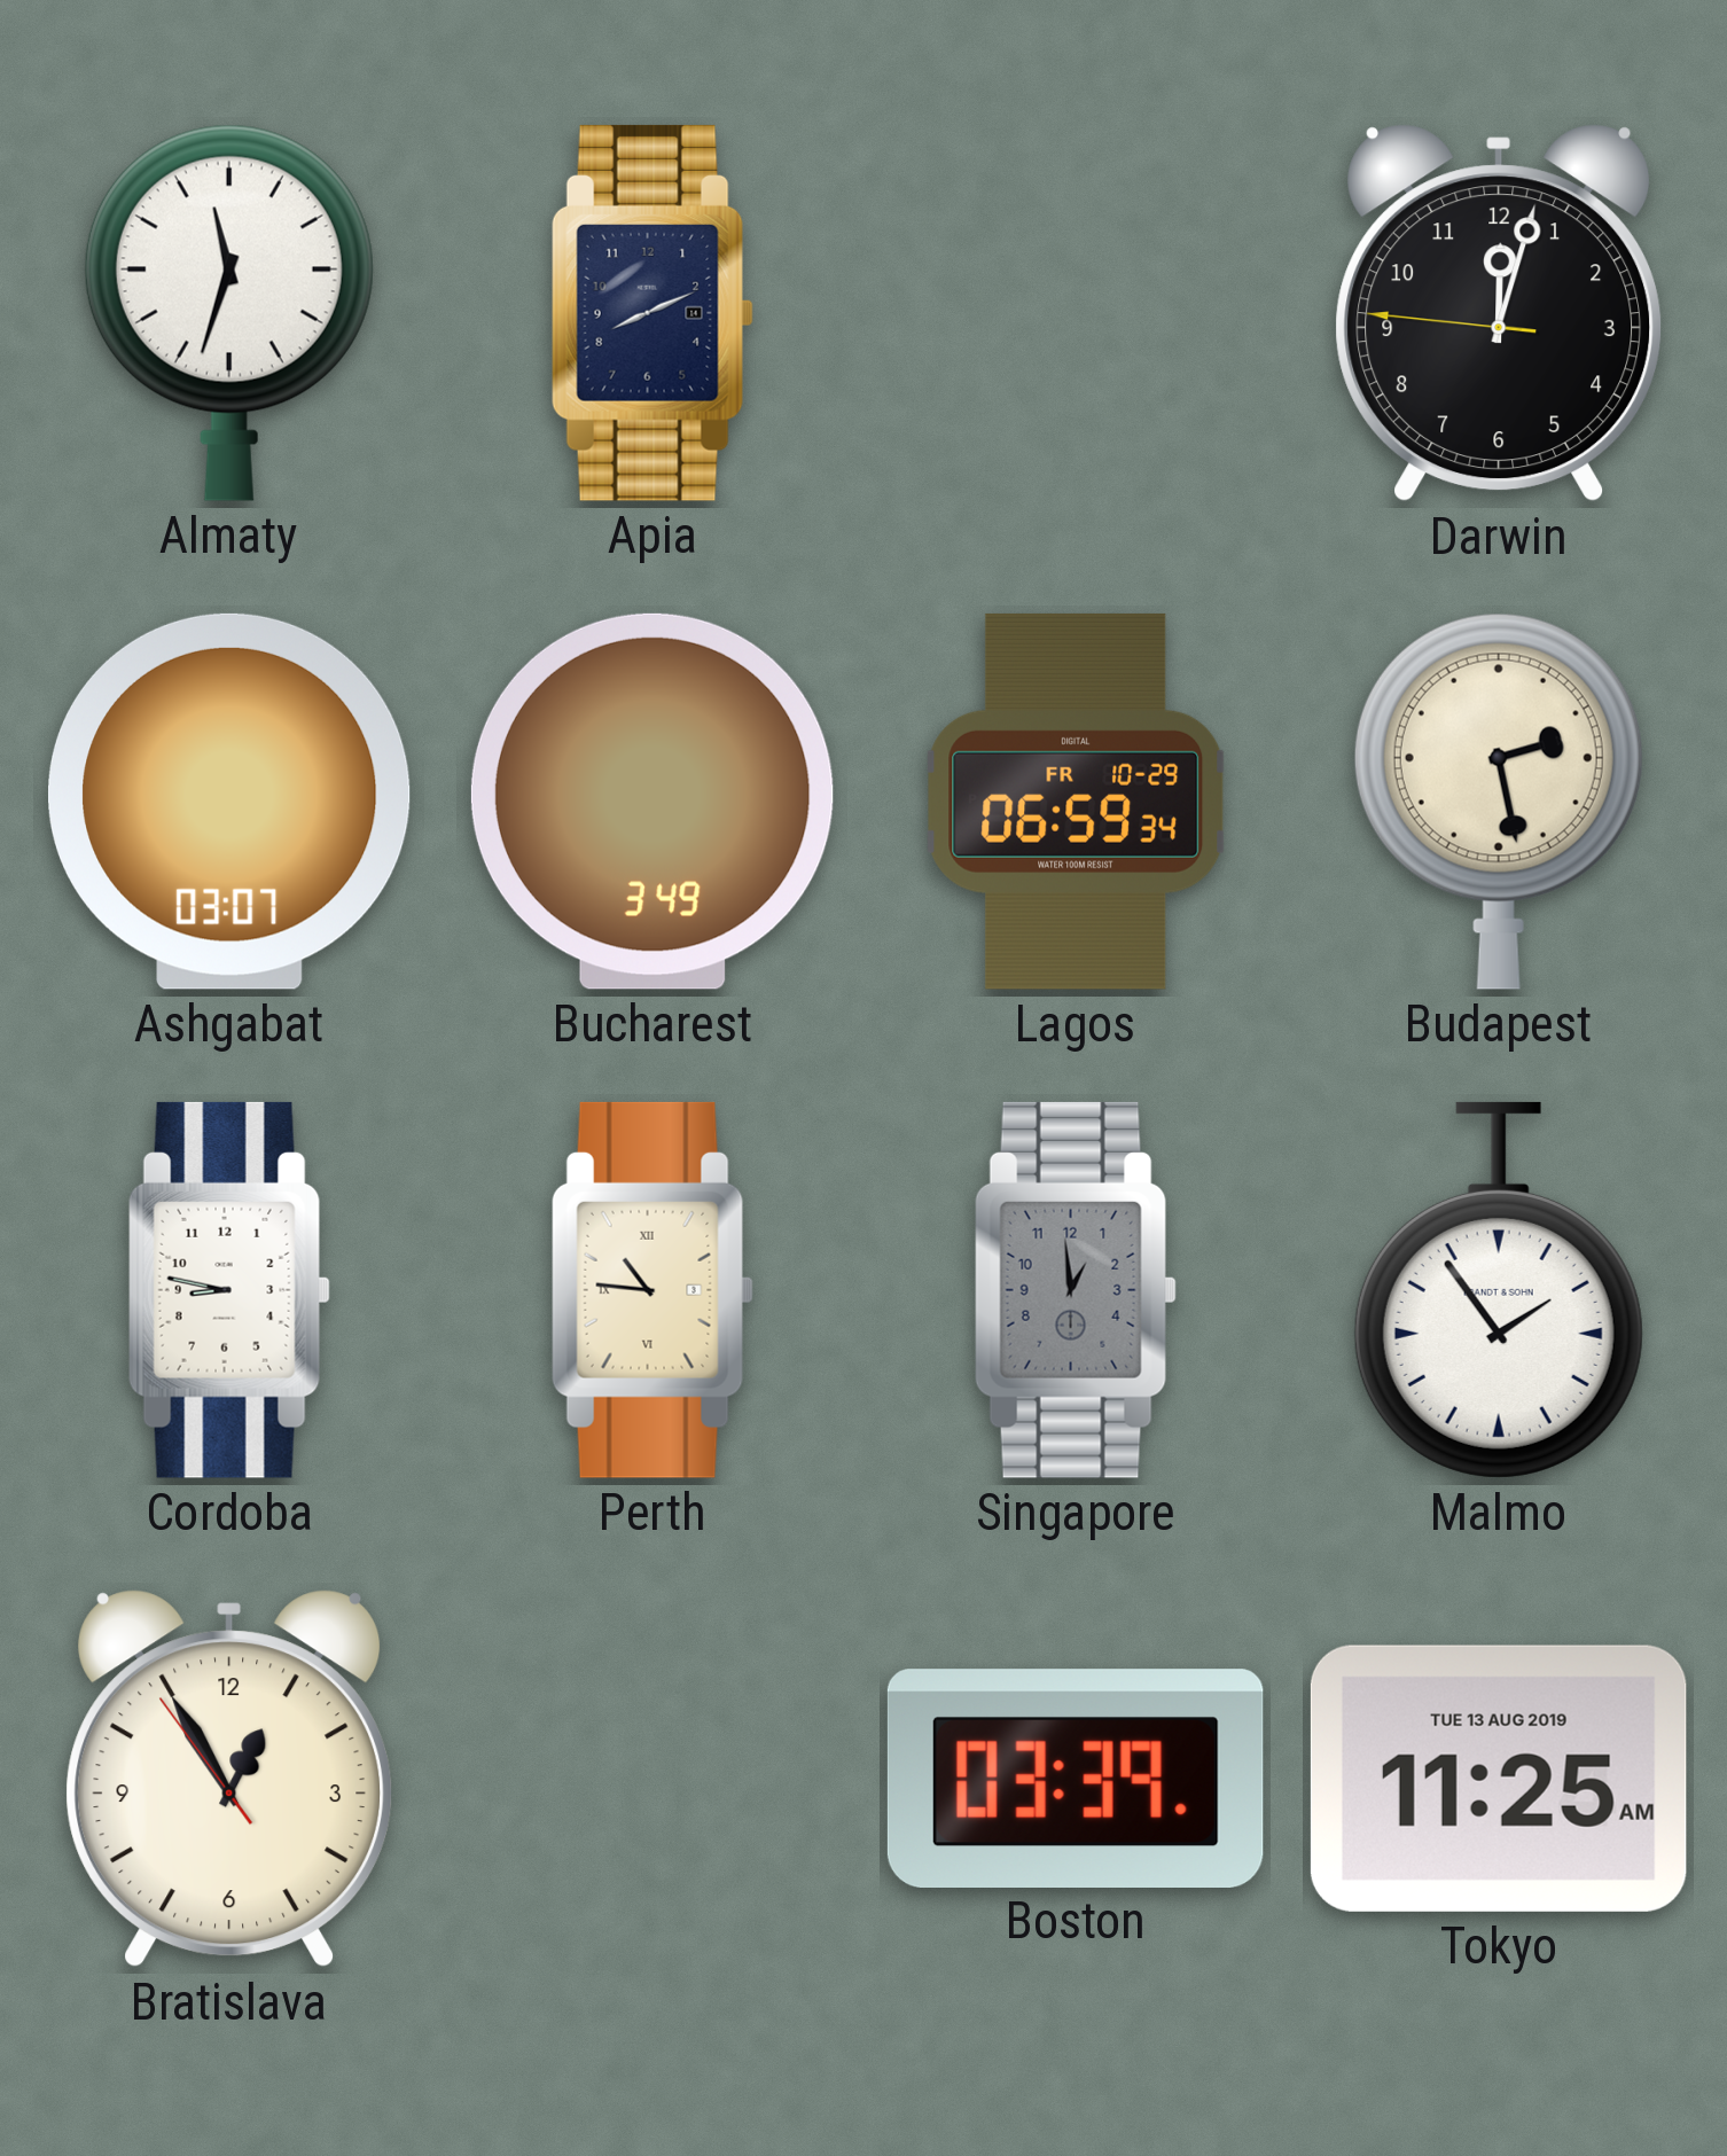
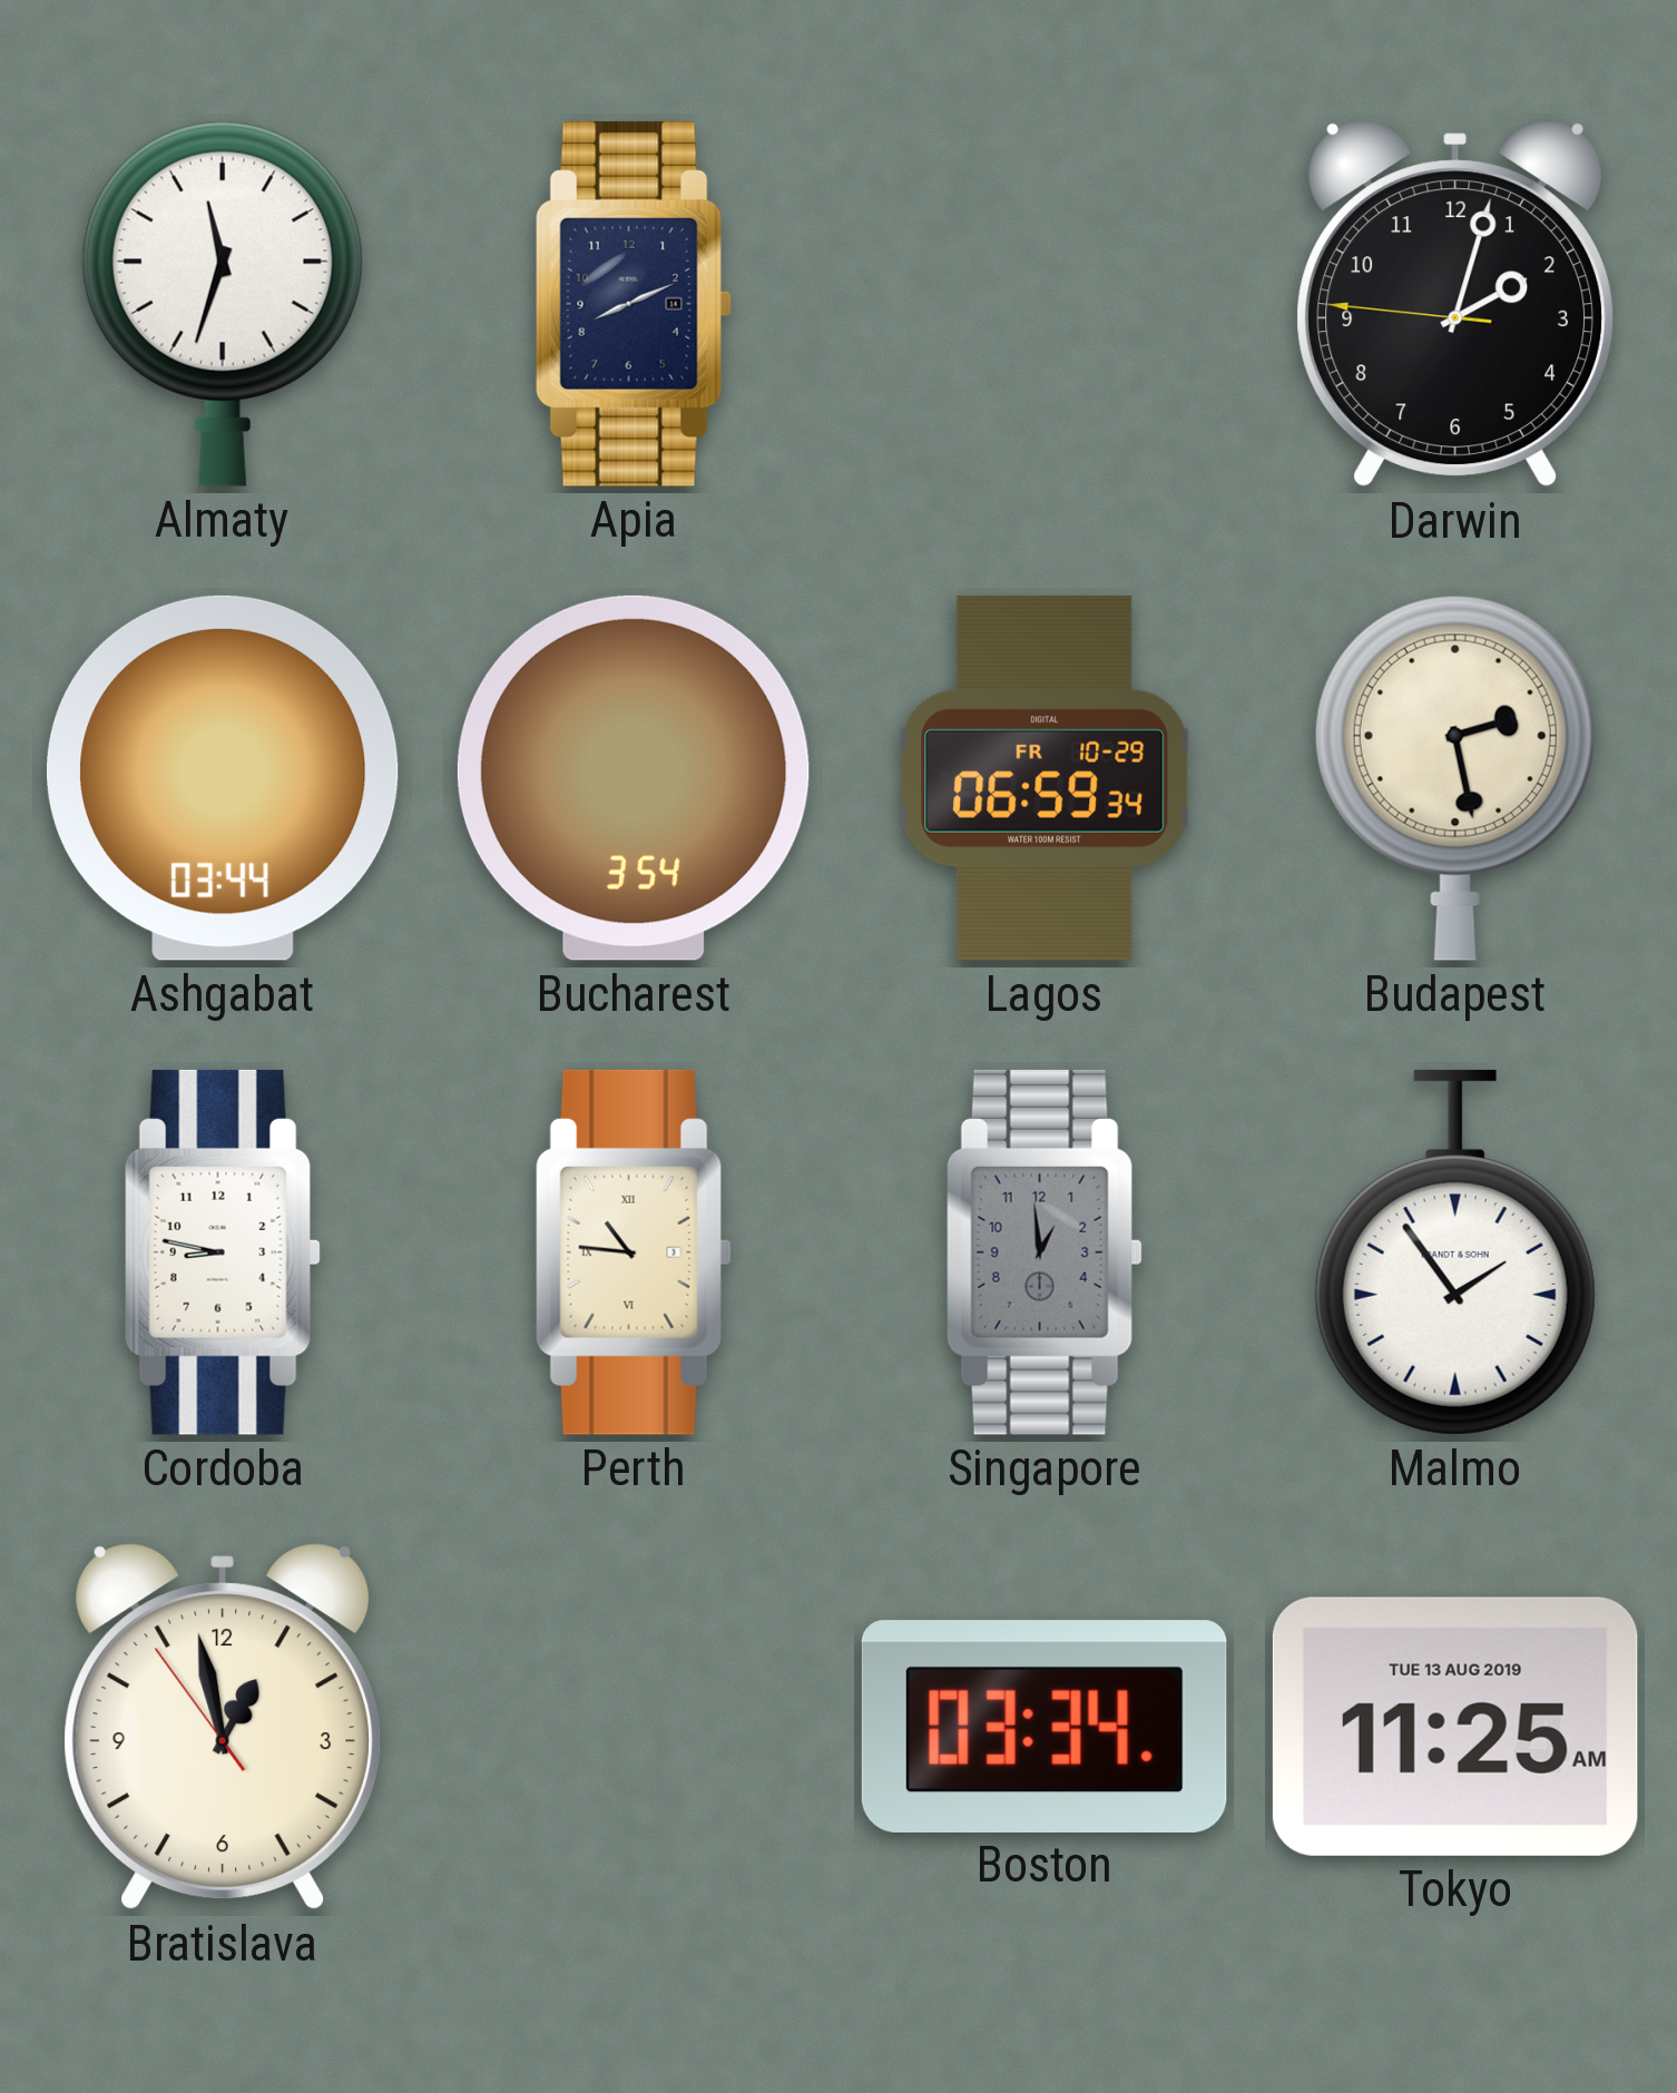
Darwin: 12:02 -> 2:02 (1455, 304)
Ashgabat: 03:07 -> 03:44 (224, 778)
Bucharest: 3:49 -> 3:54 (634, 778)
Bratislava: 12:54 -> 12:57 (223, 1727)
Boston: 03:39 -> 03:34 (1045, 1726)
